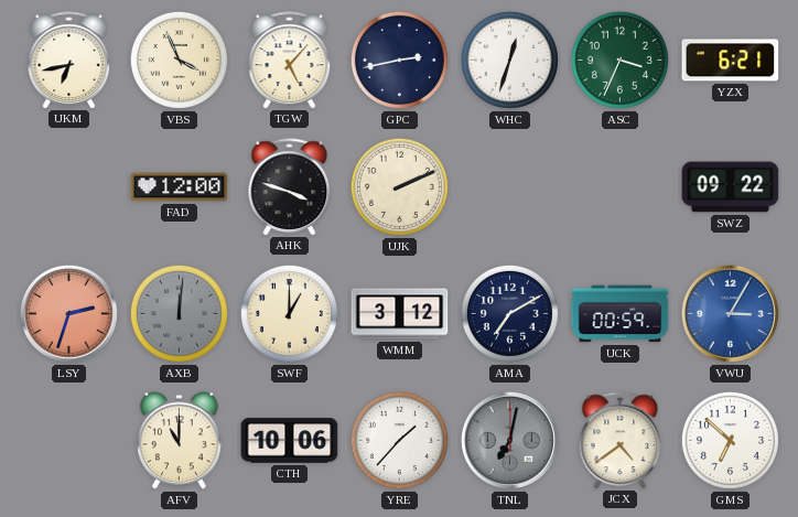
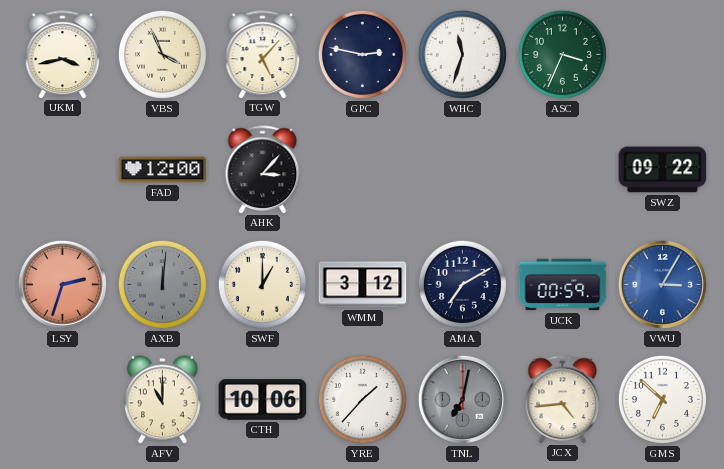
UKM: 6:43 -> 3:43 (63, 54)
GPC: 2:43 -> 2:47 (362, 54)
WHC: 12:33 -> 11:33 (462, 54)
YZX: 6:21 -> none (731, 61)
AHK: 3:48 -> 3:07 (263, 169)
UJK: 2:11 -> none (399, 186)
JCX: 4:39 -> 4:44 (563, 399)
